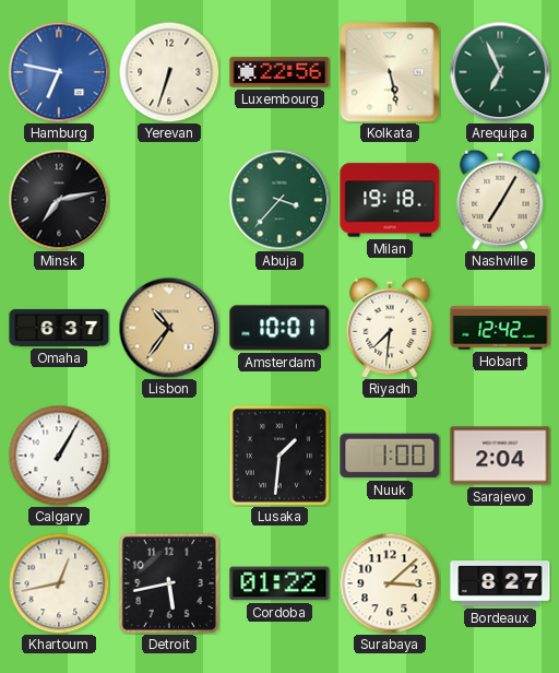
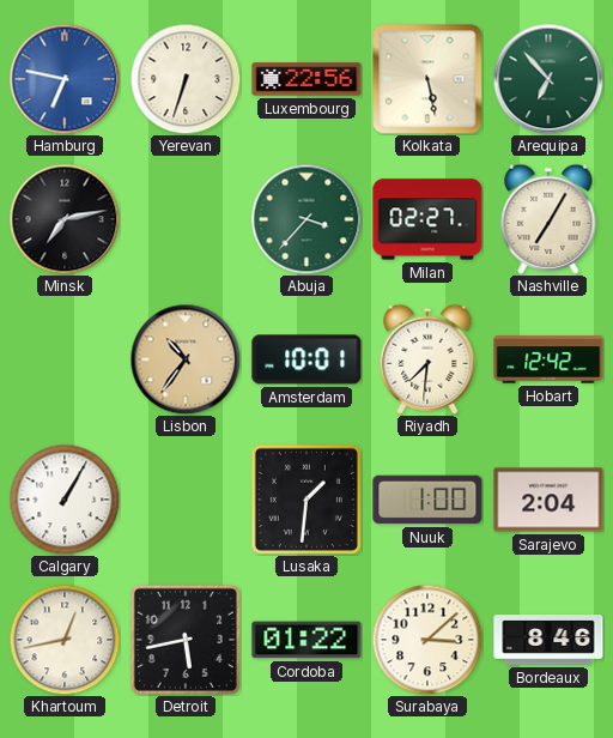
Arequipa: 6:56 -> 6:53 (548, 79)
Milan: 19:18 -> 02:27 (427, 219)
Omaha: 6:37 -> none (59, 328)
Bordeaux: 8:27 -> 8:46 (548, 640)
